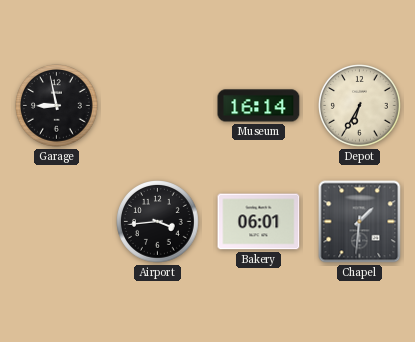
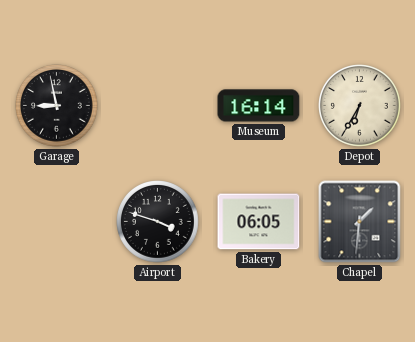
Airport: 3:44 -> 3:48 (158, 222)
Bakery: 06:01 -> 06:05 (259, 222)
